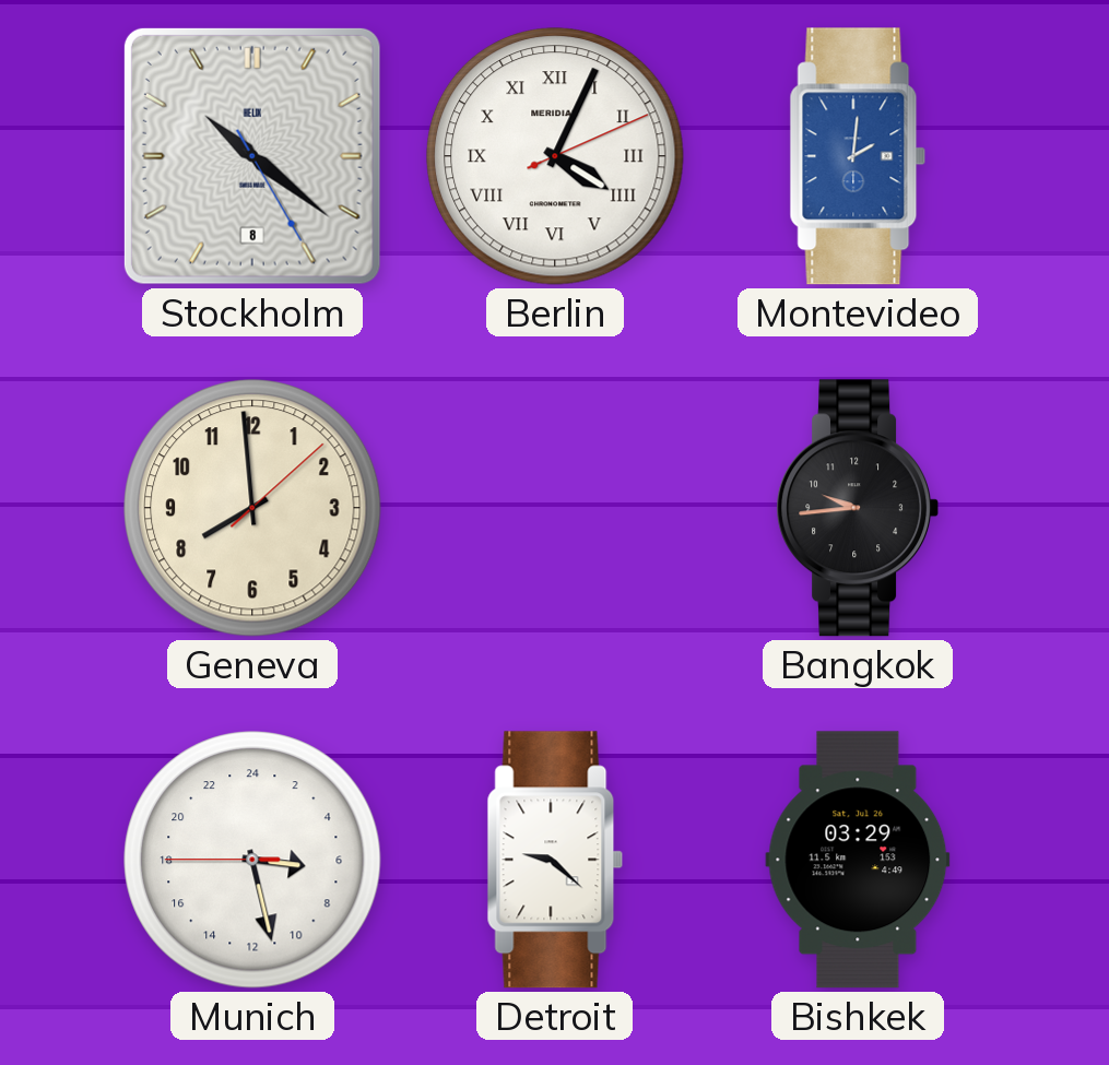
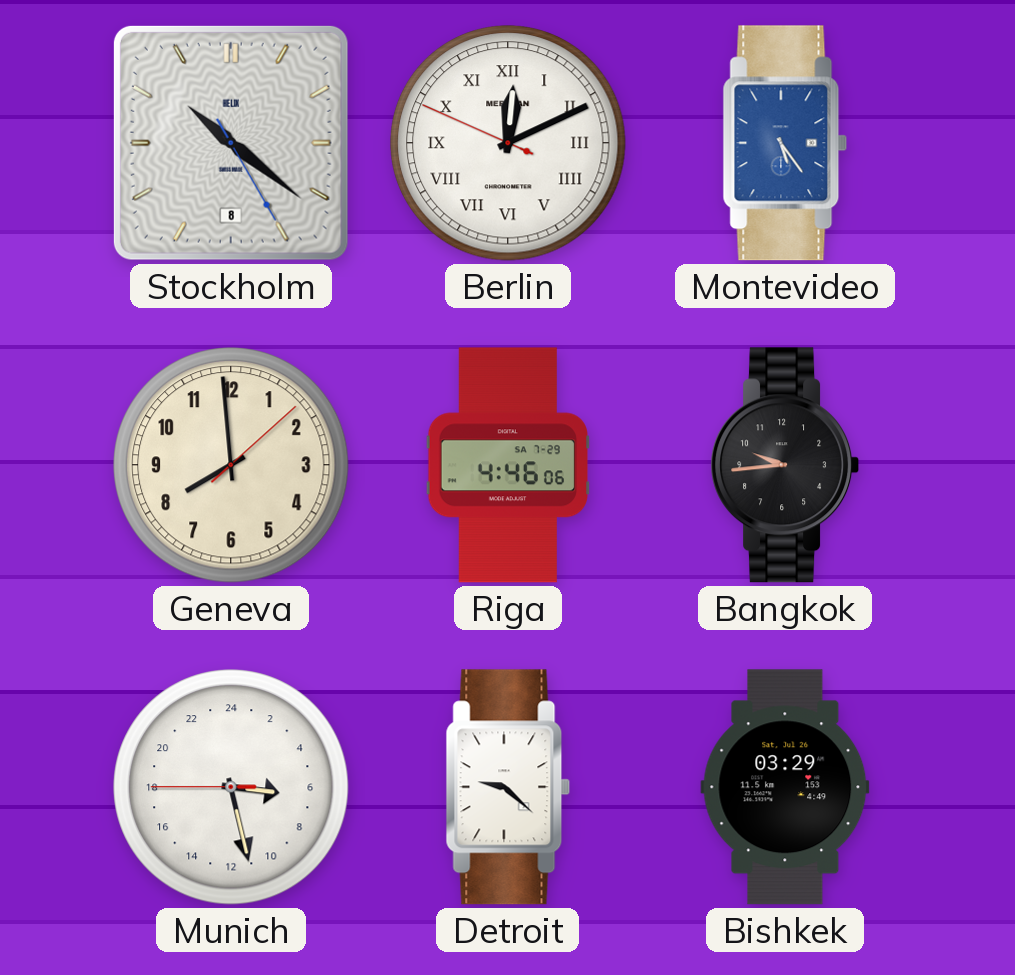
Berlin: 4:04 -> 12:10 (508, 143)
Montevideo: 2:01 -> 5:24 (785, 143)
Riga: none -> 4:46 (508, 465)
